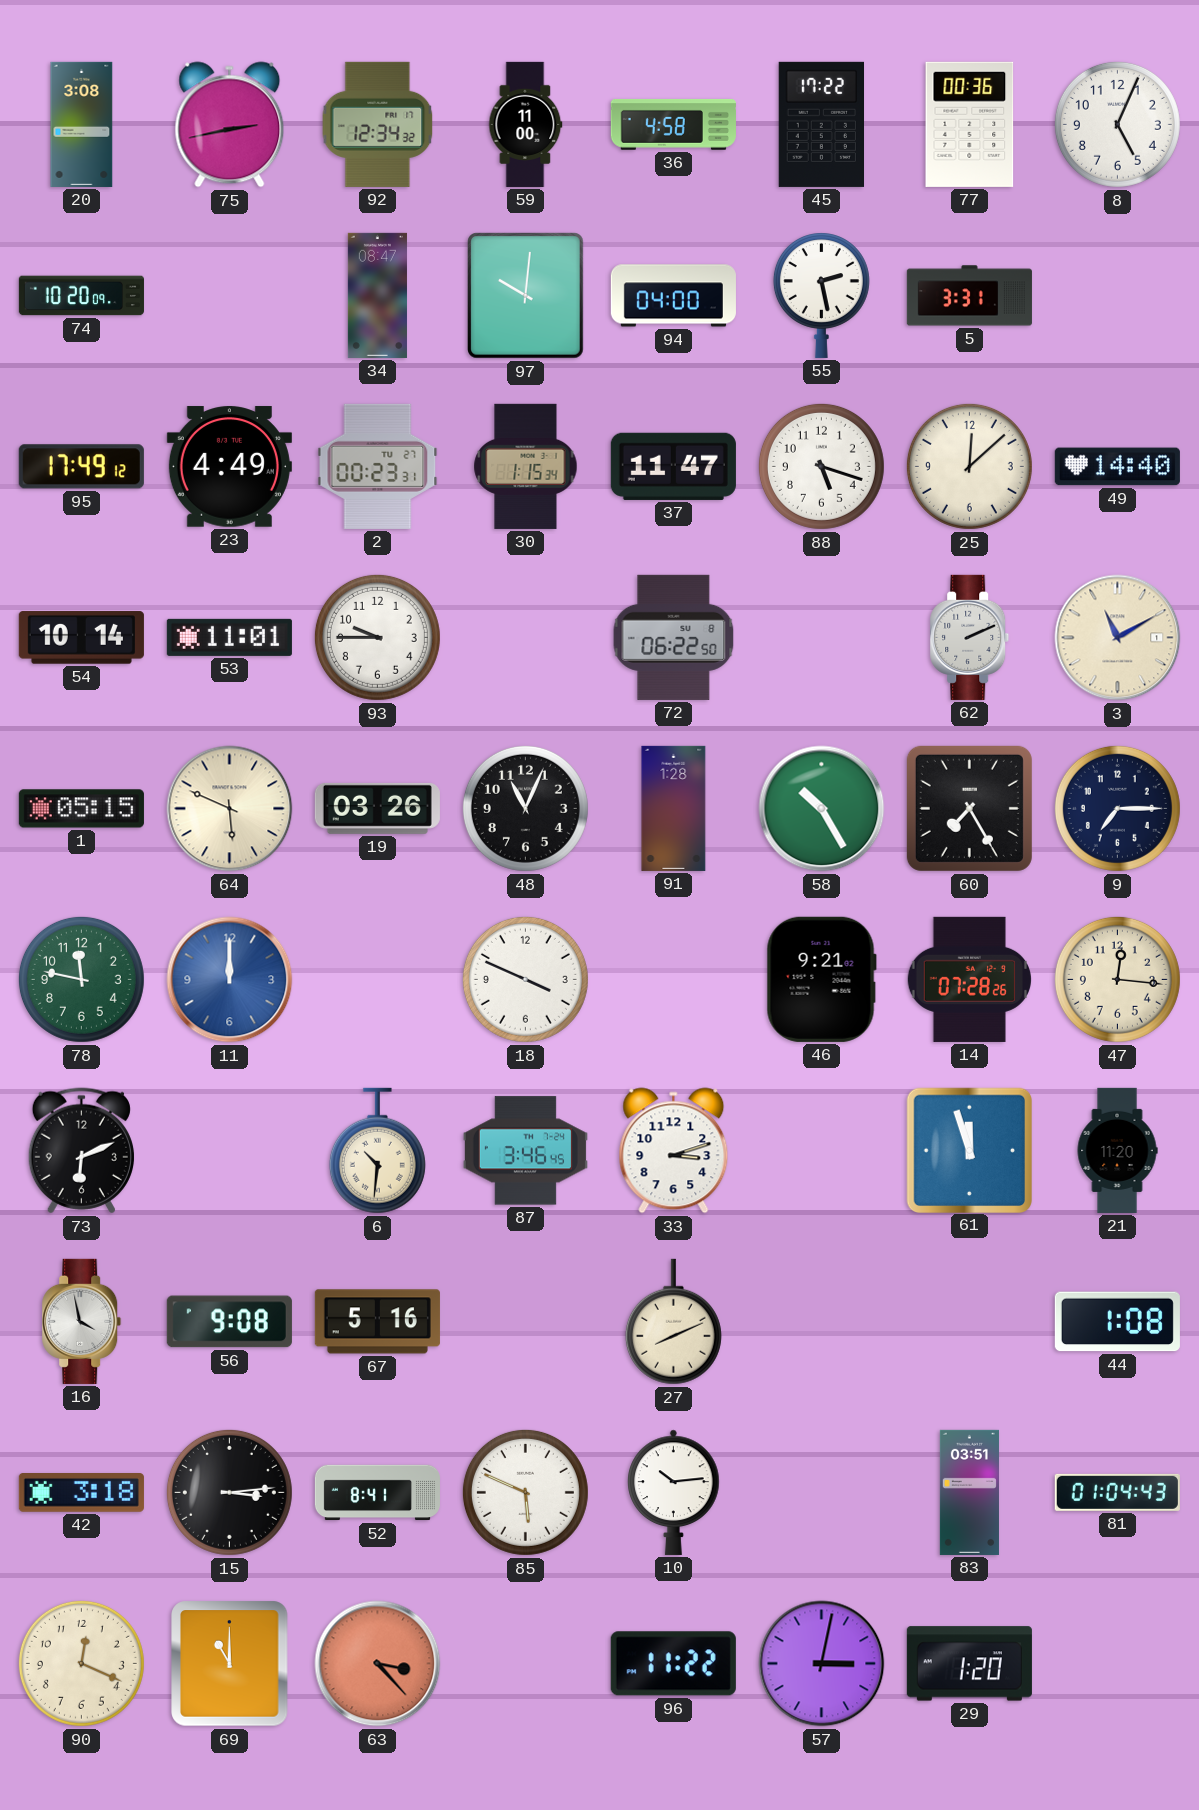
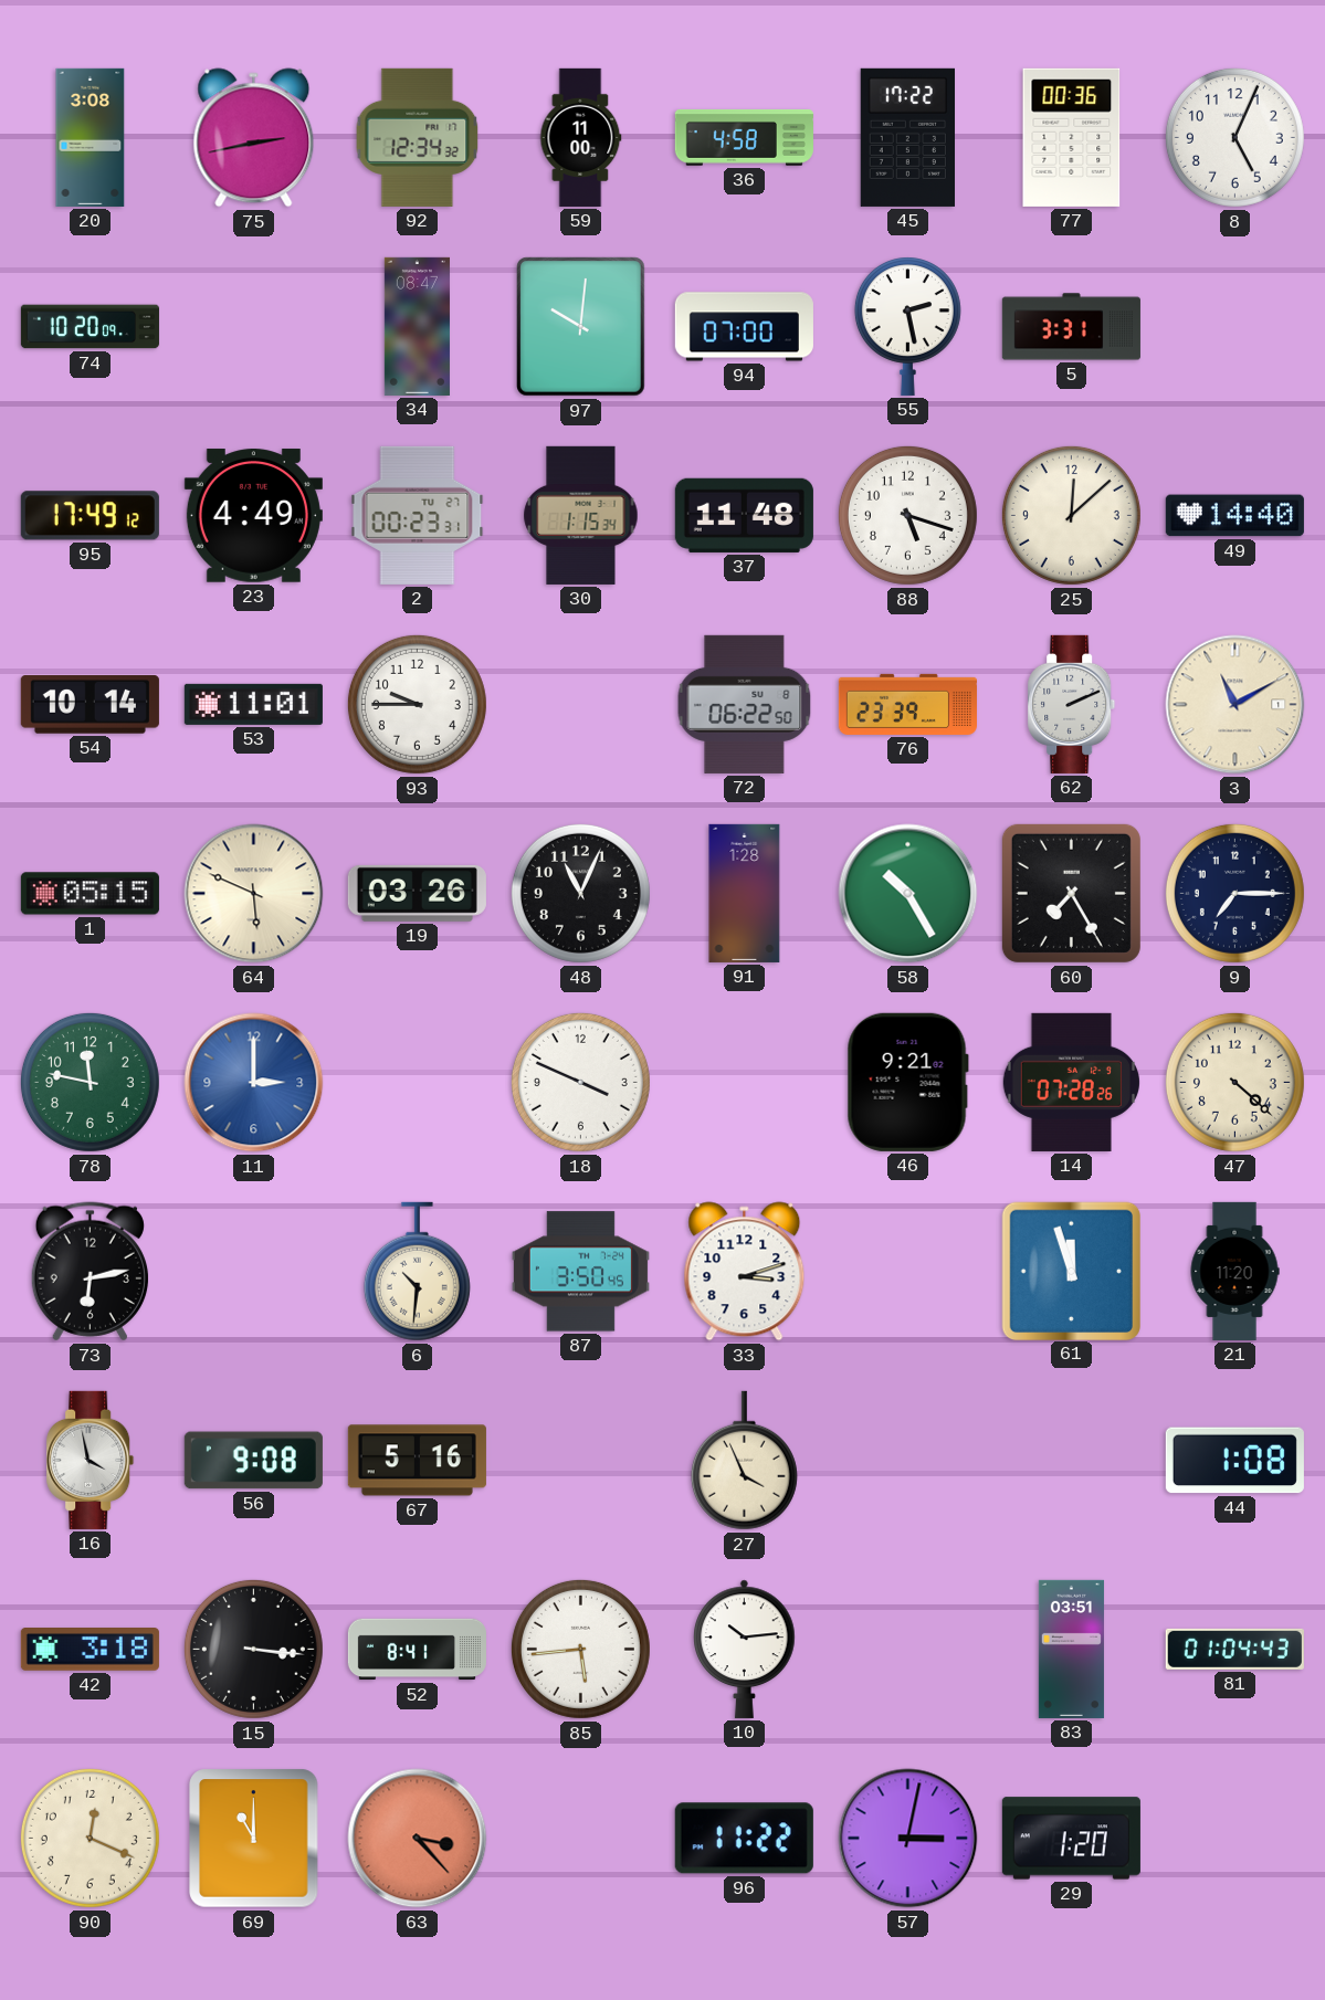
94: 04:00 -> 07:00 (744, 327)
37: 11:47 -> 11:48 (744, 515)
76: none -> 23:39 (907, 704)
11: 12:00 -> 3:00 (254, 1083)
47: 12:16 -> 4:22 (1234, 1082)
73: 6:11 -> 6:13 (90, 1272)
87: 3:46 -> 3:50 (580, 1272)
27: 8:11 -> 3:56 (744, 1461)
15: 3:14 -> 3:16 (253, 1649)
85: 5:49 -> 5:44 (580, 1649)
